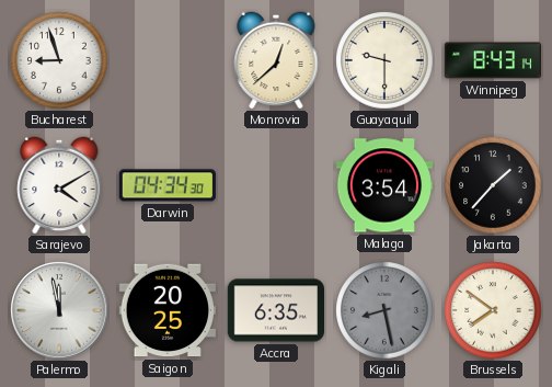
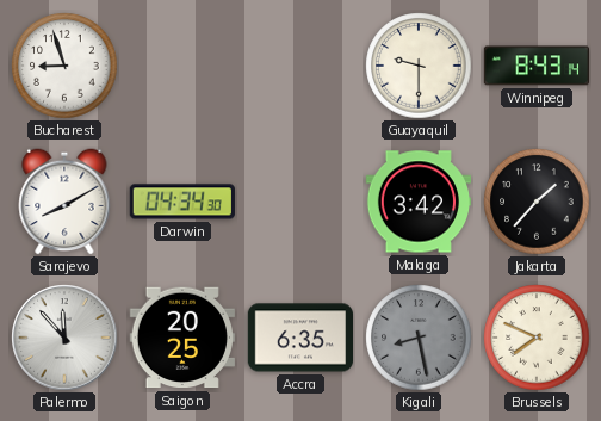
Monrovia: 12:38 -> none (276, 60)
Sarajevo: 4:10 -> 8:10 (64, 202)
Malaga: 3:54 -> 3:42 (417, 202)
Palermo: 11:58 -> 11:53 (64, 338)
Brussels: 7:51 -> 7:49 (537, 338)
